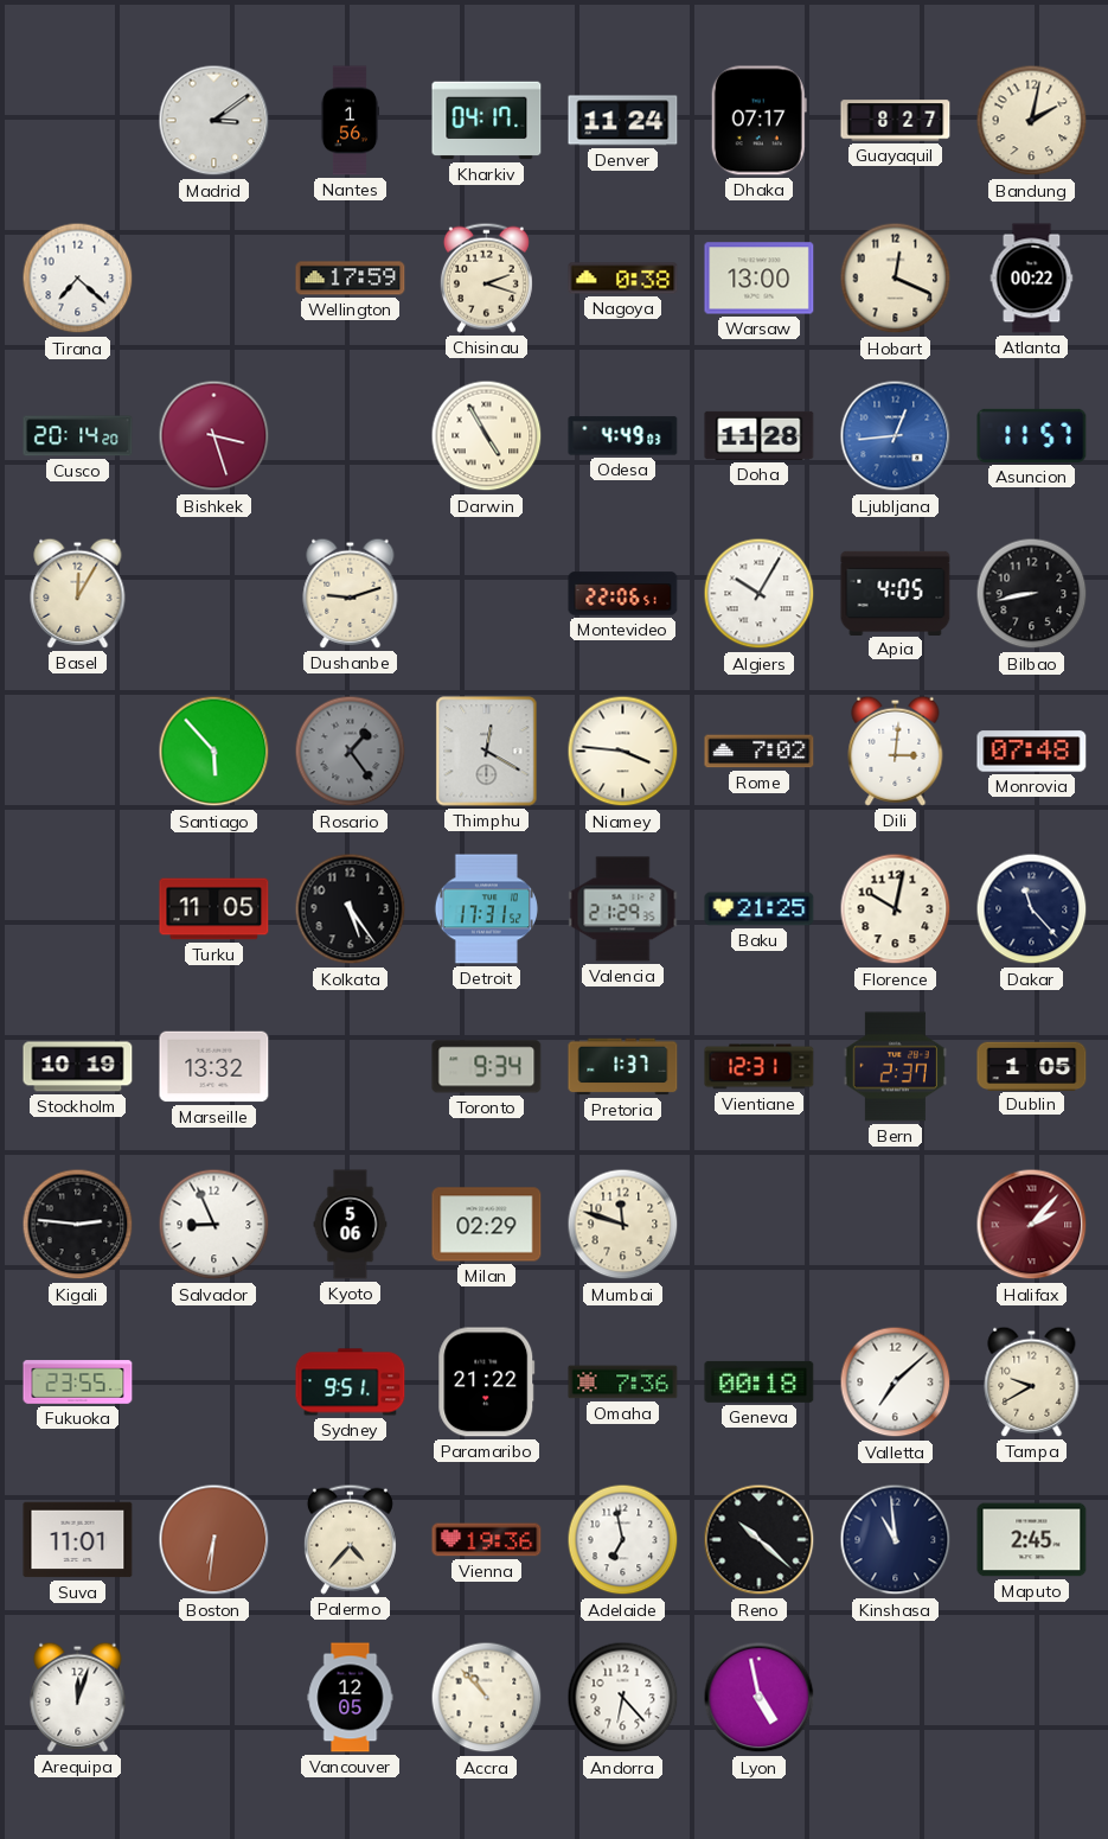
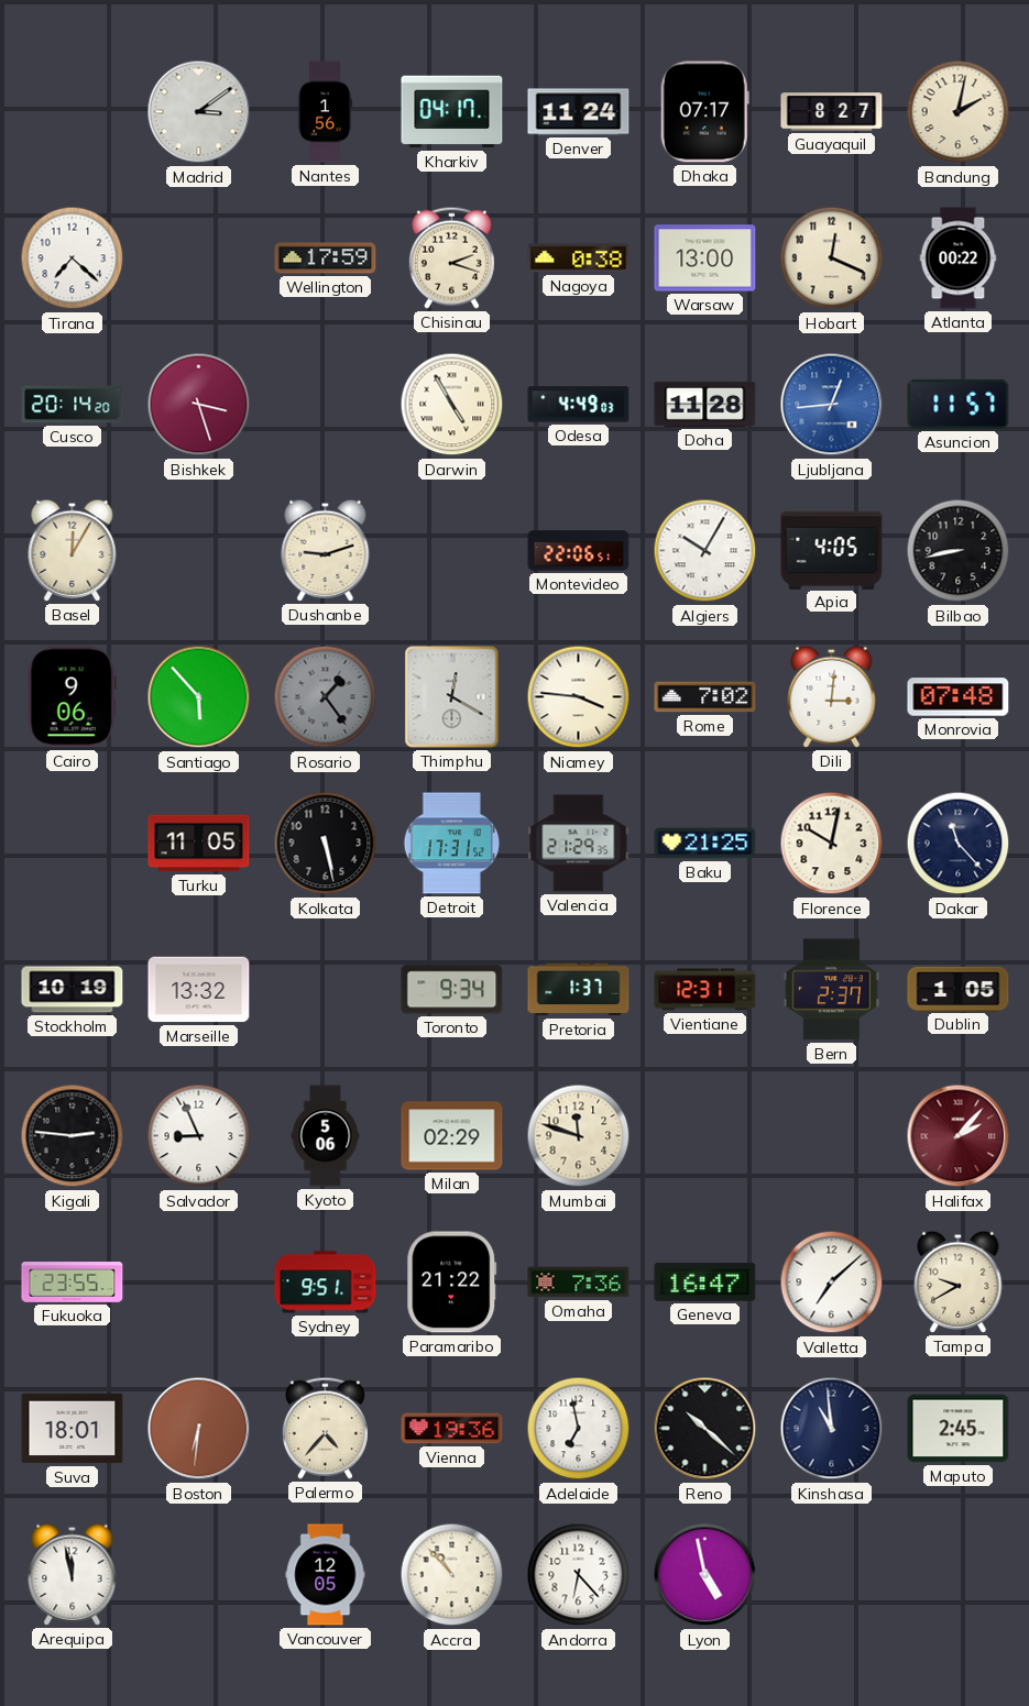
Cairo: none -> 9:06 (72, 697)
Kolkata: 5:24 -> 5:28 (326, 844)
Geneva: 00:18 -> 16:47 (705, 1281)
Suva: 11:01 -> 18:01 (73, 1429)
Arequipa: 12:03 -> 11:58 (73, 1574)
